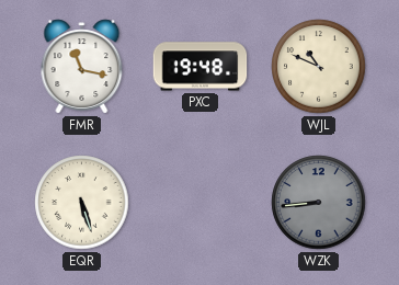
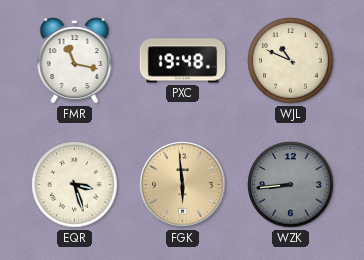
EQR: 5:27 -> 3:27 (75, 185)
FGK: none -> 5:59 (183, 185)
